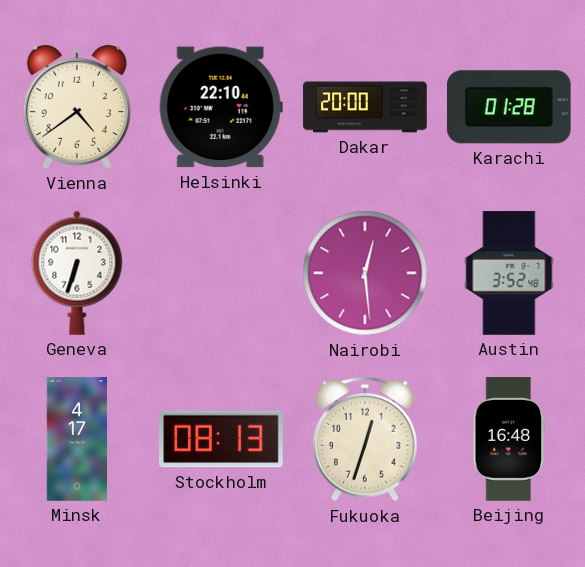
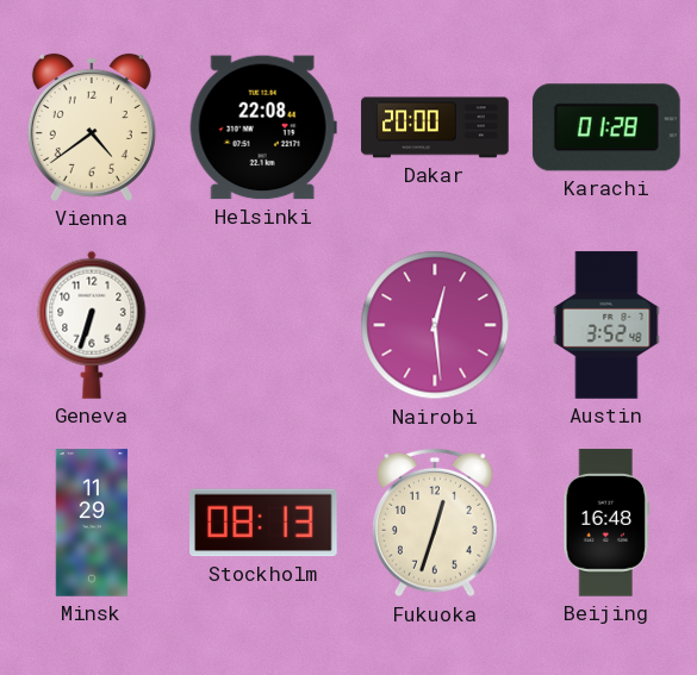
Helsinki: 22:10 -> 22:08 (263, 127)
Minsk: 4:17 -> 11:29 (92, 523)
